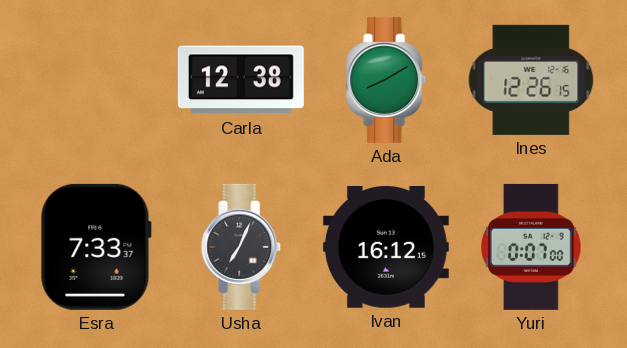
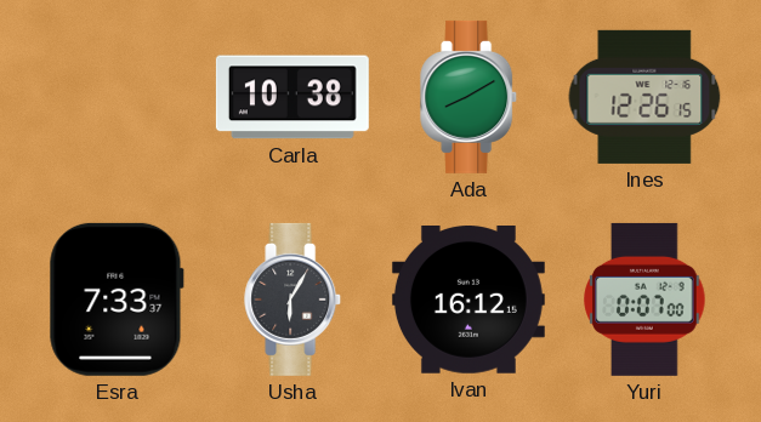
Carla: 12:38 -> 10:38 (293, 97)
Usha: 7:04 -> 6:05 (294, 300)
